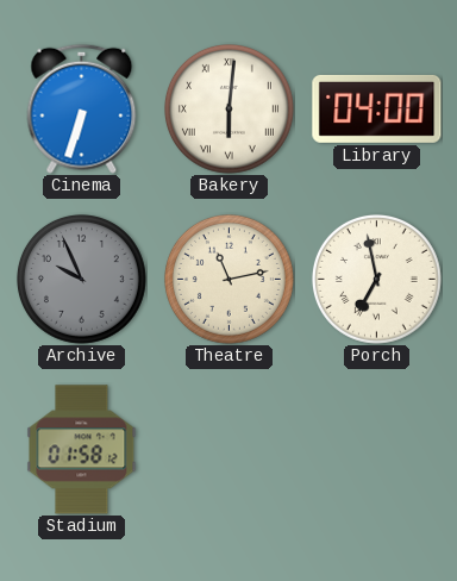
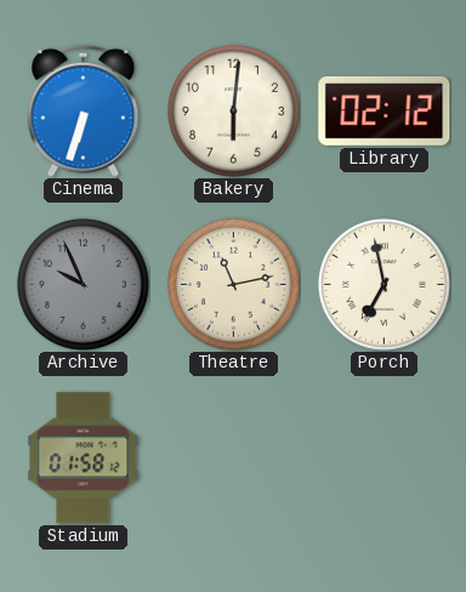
Bakery numerals: Roman -> Arabic (233, 110)
Library: 04:00 -> 02:12 (385, 110)
